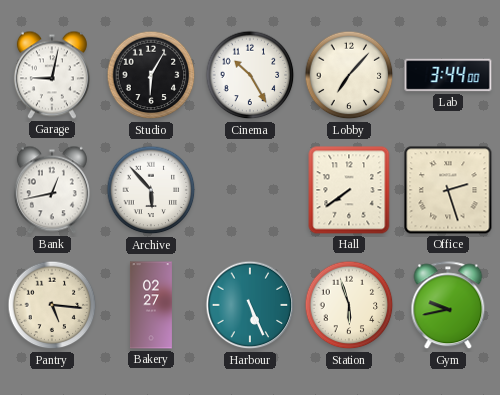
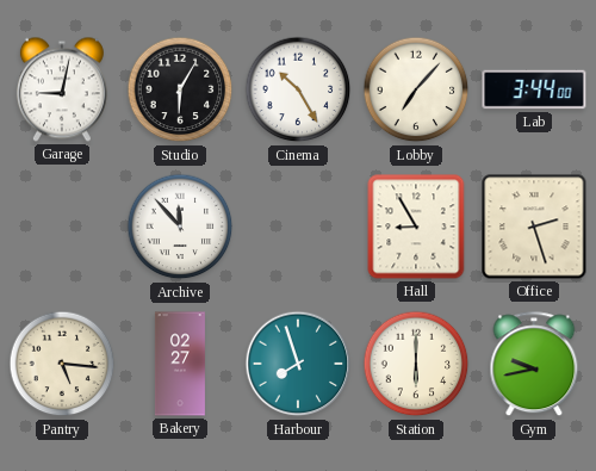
Bank: 12:43 -> none (52, 190)
Archive: 5:53 -> 11:53 (180, 227)
Hall: 7:39 -> 8:55 (416, 227)
Harbour: 5:26 -> 7:57 (298, 364)
Station: 5:57 -> 6:00 (416, 364)
